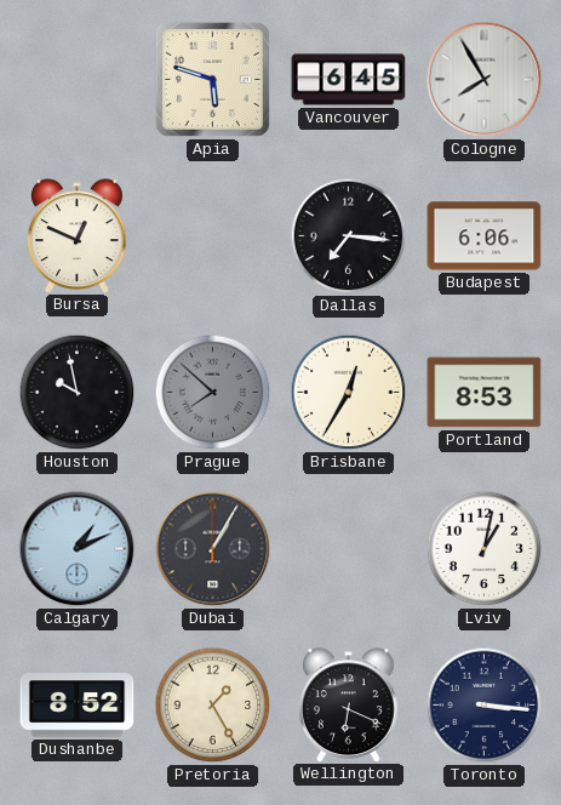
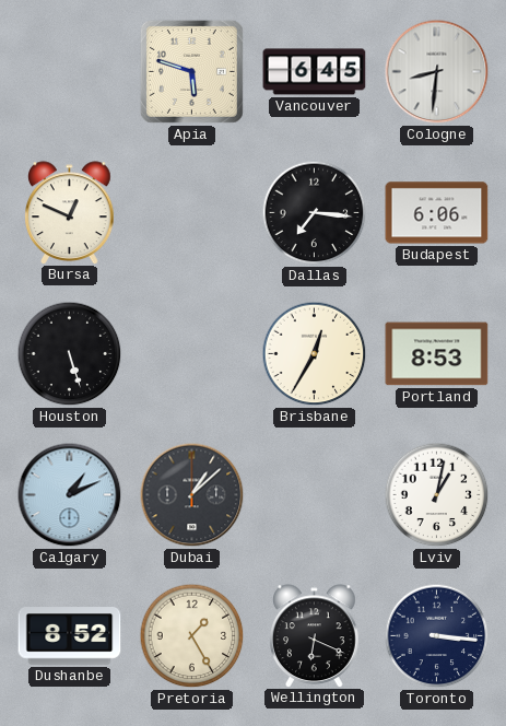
Cologne: 7:55 -> 8:31 (437, 72)
Houston: 9:58 -> 5:27 (70, 354)
Prague: 7:52 -> none (213, 393)
Dubai: 1:05 -> 1:08 (192, 495)
